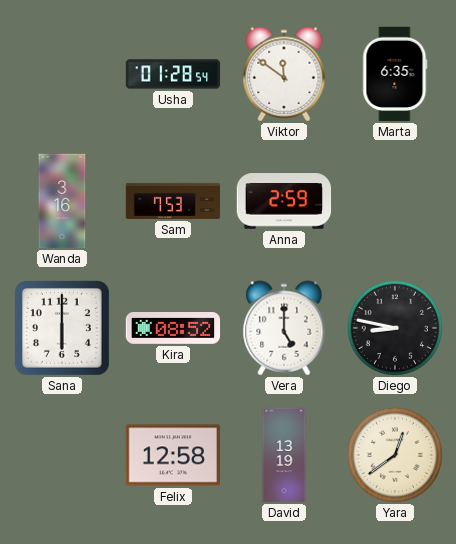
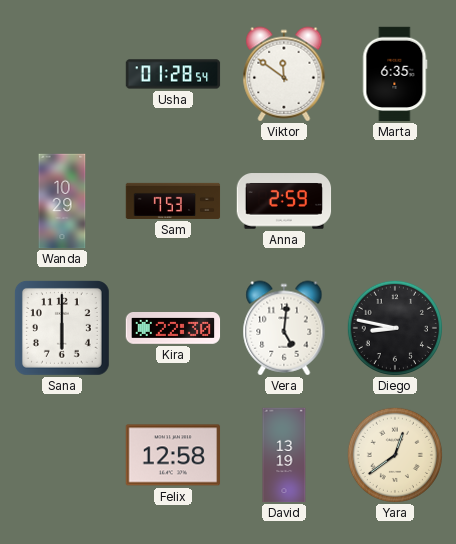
Wanda: 3:16 -> 10:29 (62, 201)
Kira: 08:52 -> 22:30 (173, 329)
Vera: 5:00 -> 5:01 (284, 328)
